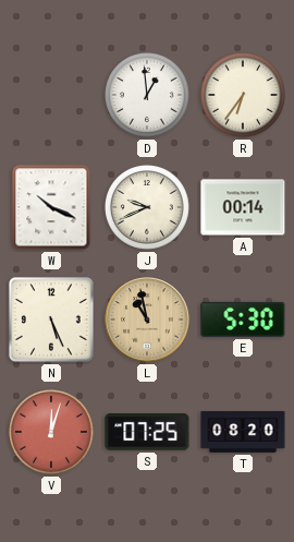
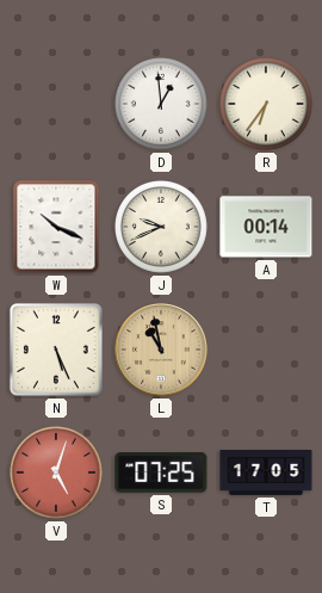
E: 5:30 -> none (243, 320)
V: 12:03 -> 5:03 (57, 474)
T: 08:20 -> 17:05 (266, 474)
